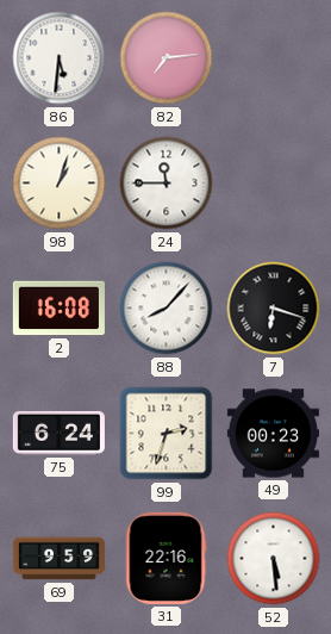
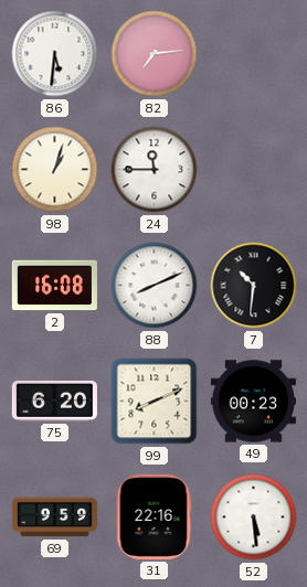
88: 8:07 -> 8:11 (155, 286)
7: 6:18 -> 10:31 (254, 286)
75: 6:24 -> 6:20 (54, 401)
99: 2:33 -> 8:11 (155, 402)
